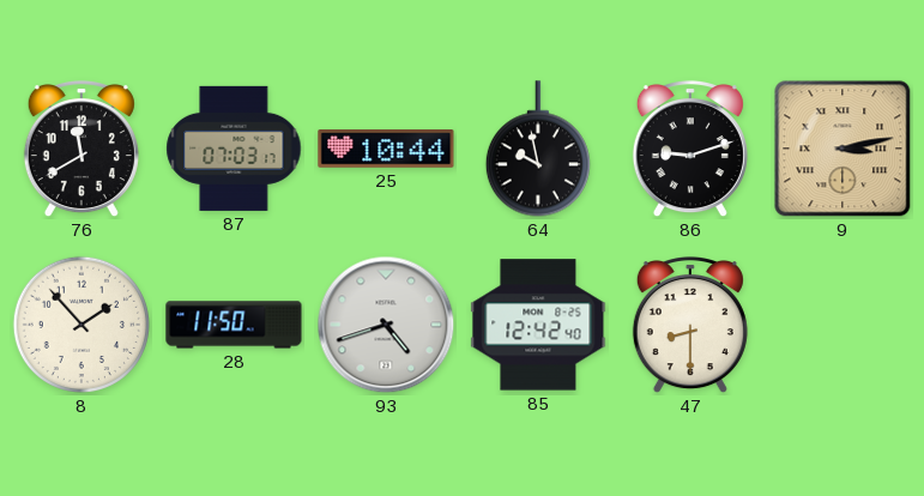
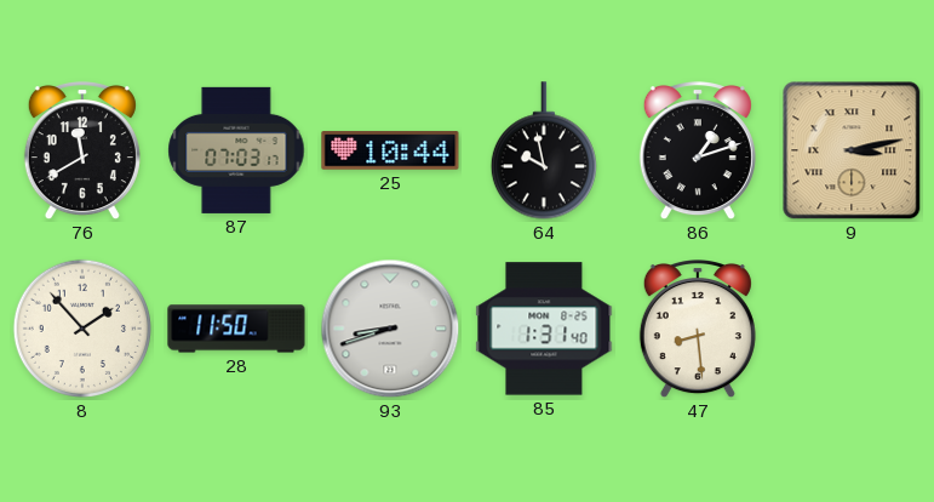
86: 9:12 -> 1:12 (698, 152)
93: 4:42 -> 8:42 (390, 329)
85: 12:42 -> 1:31 (544, 329)
47: 8:30 -> 8:29 (698, 330)
